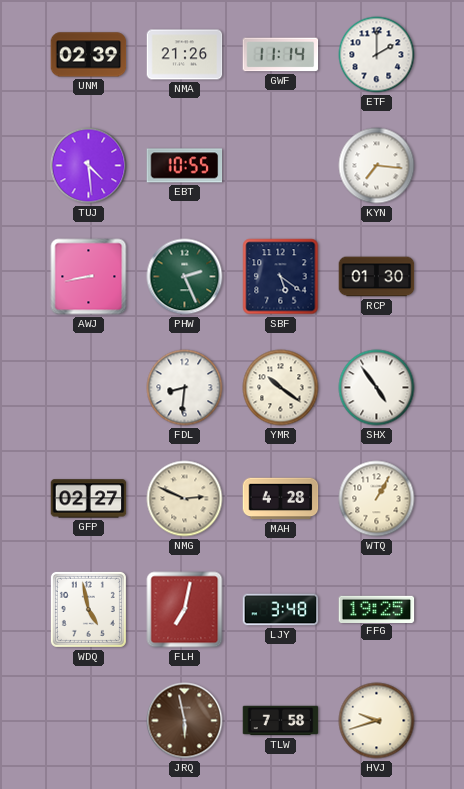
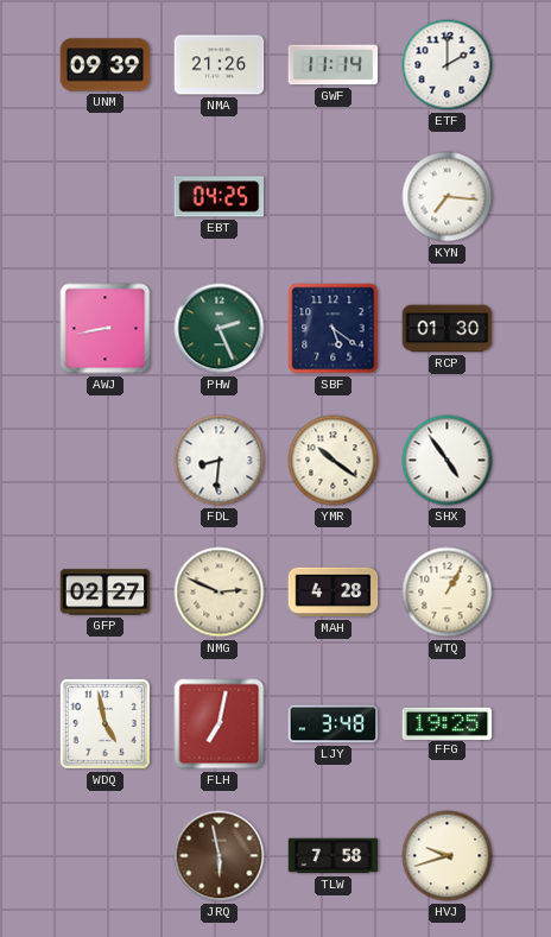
UNM: 02:39 -> 09:39 (106, 65)
TUJ: 4:29 -> none (89, 166)
EBT: 10:55 -> 04:25 (220, 197)
